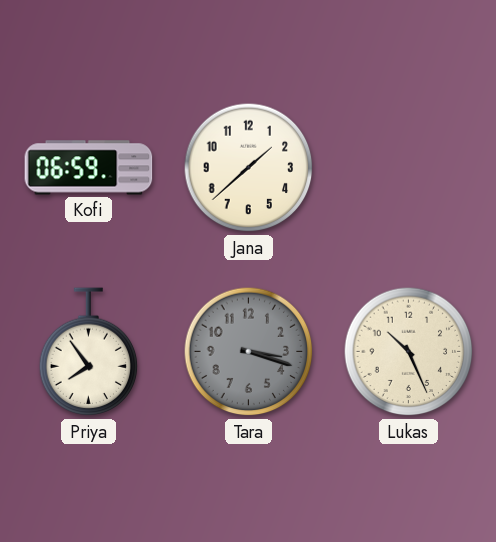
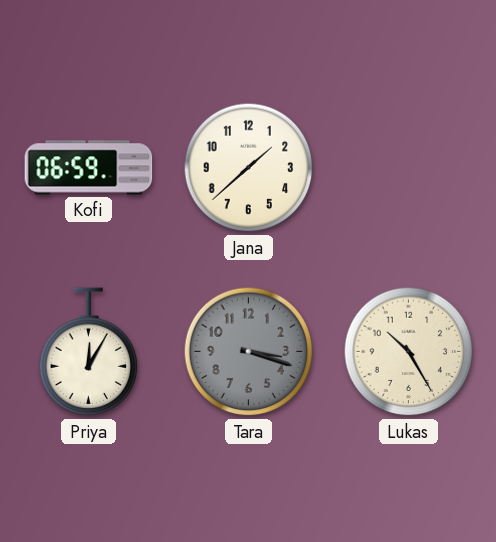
Priya: 7:54 -> 12:05 (89, 352)
Lukas: 10:26 -> 10:25 (409, 352)
